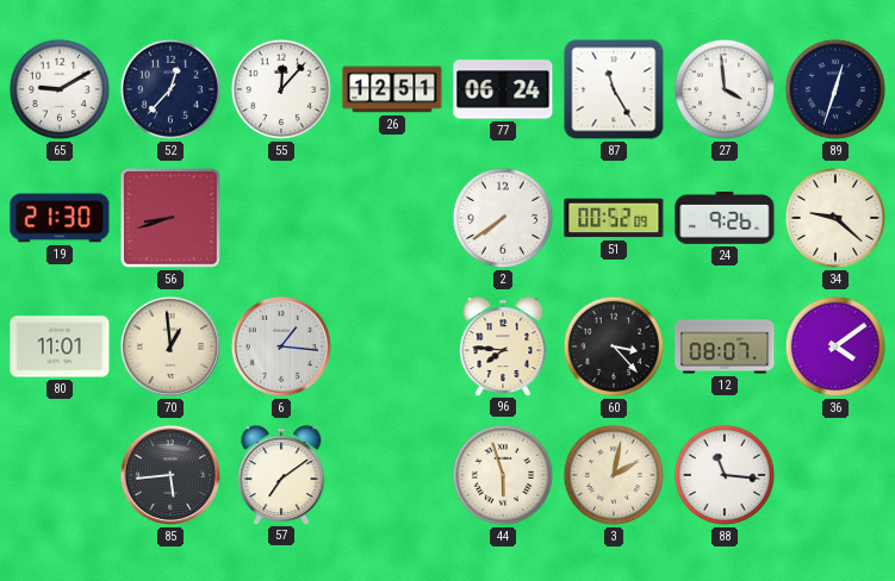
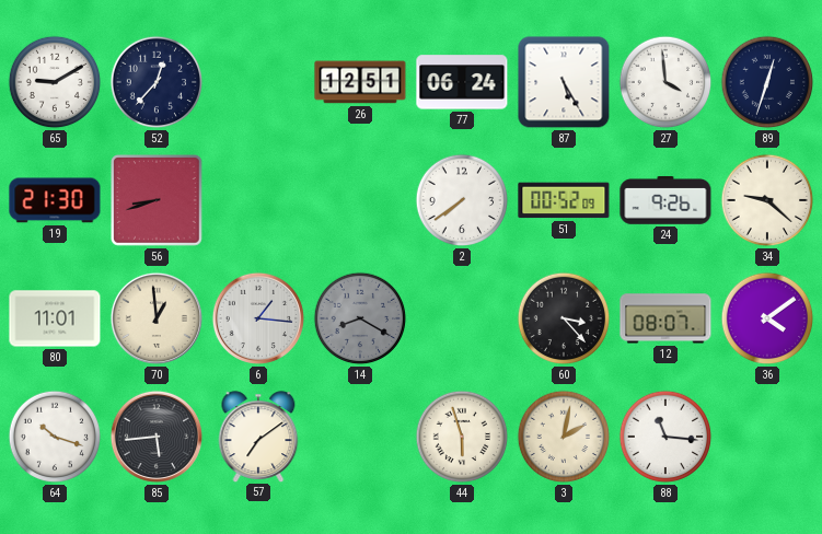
55: 12:07 -> none (281, 89)
87: 11:25 -> 5:25 (564, 82)
14: none -> 8:20 (360, 318)
96: 7:46 -> none (503, 346)
64: none -> 10:18 (55, 437)
